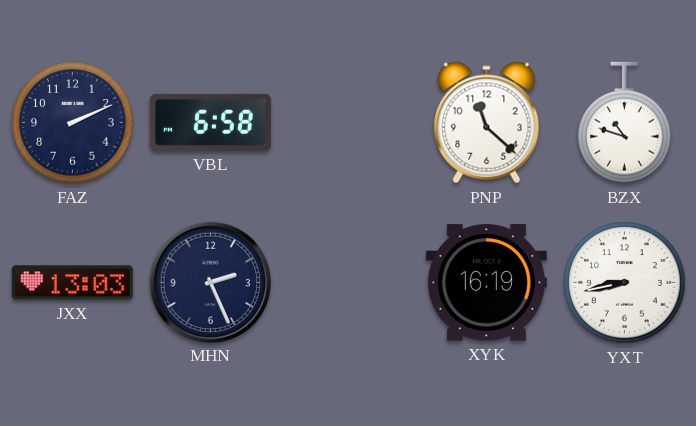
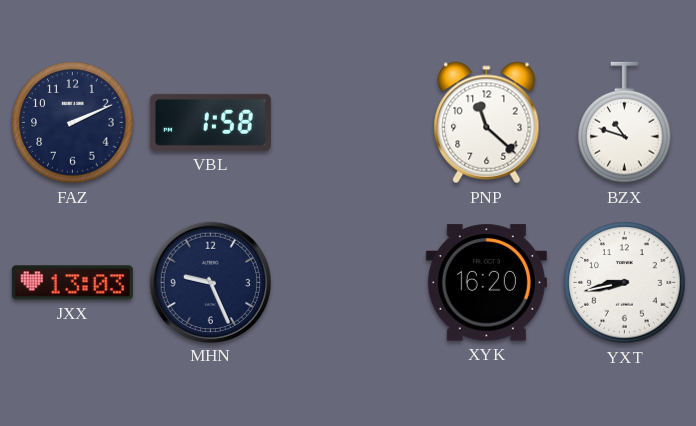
VBL: 6:58 -> 1:58 (210, 122)
MHN: 2:26 -> 9:26 (210, 282)
XYK: 16:19 -> 16:20 (486, 283)
